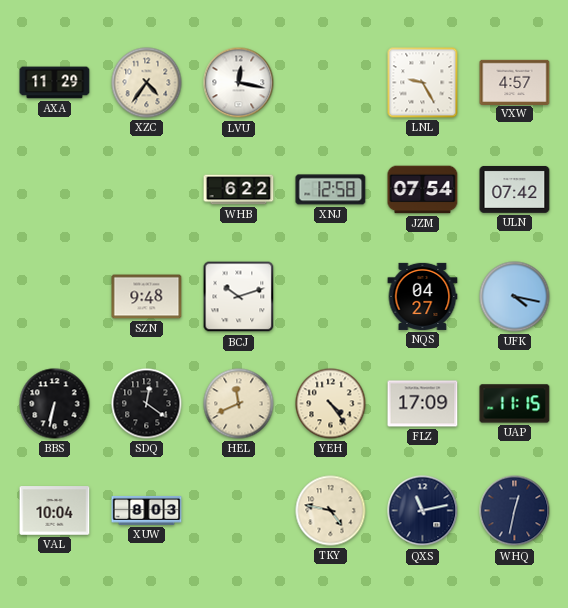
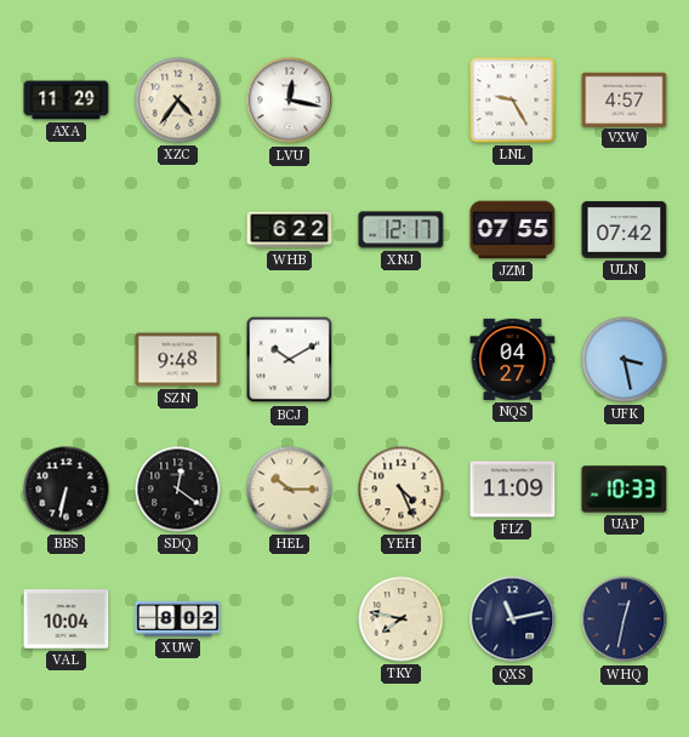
XNJ: 12:58 -> 12:17 (402, 230)
JZM: 07:54 -> 07:55 (513, 230)
BCJ: 10:12 -> 10:10 (290, 360)
UFK: 4:17 -> 3:28 (625, 360)
HEL: 11:41 -> 10:15 (290, 490)
YEH: 4:24 -> 4:26 (402, 490)
FLZ: 17:09 -> 11:09 (513, 490)
UAP: 11:15 -> 10:33 (625, 490)
XUW: 8:03 -> 8:02 (178, 618)
TKY: 4:47 -> 7:47 (402, 619)
